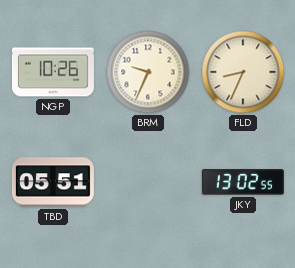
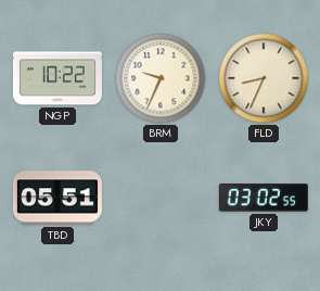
NGP: 10:26 -> 10:22 (57, 78)
JKY: 13:02 -> 03:02 (264, 198)
